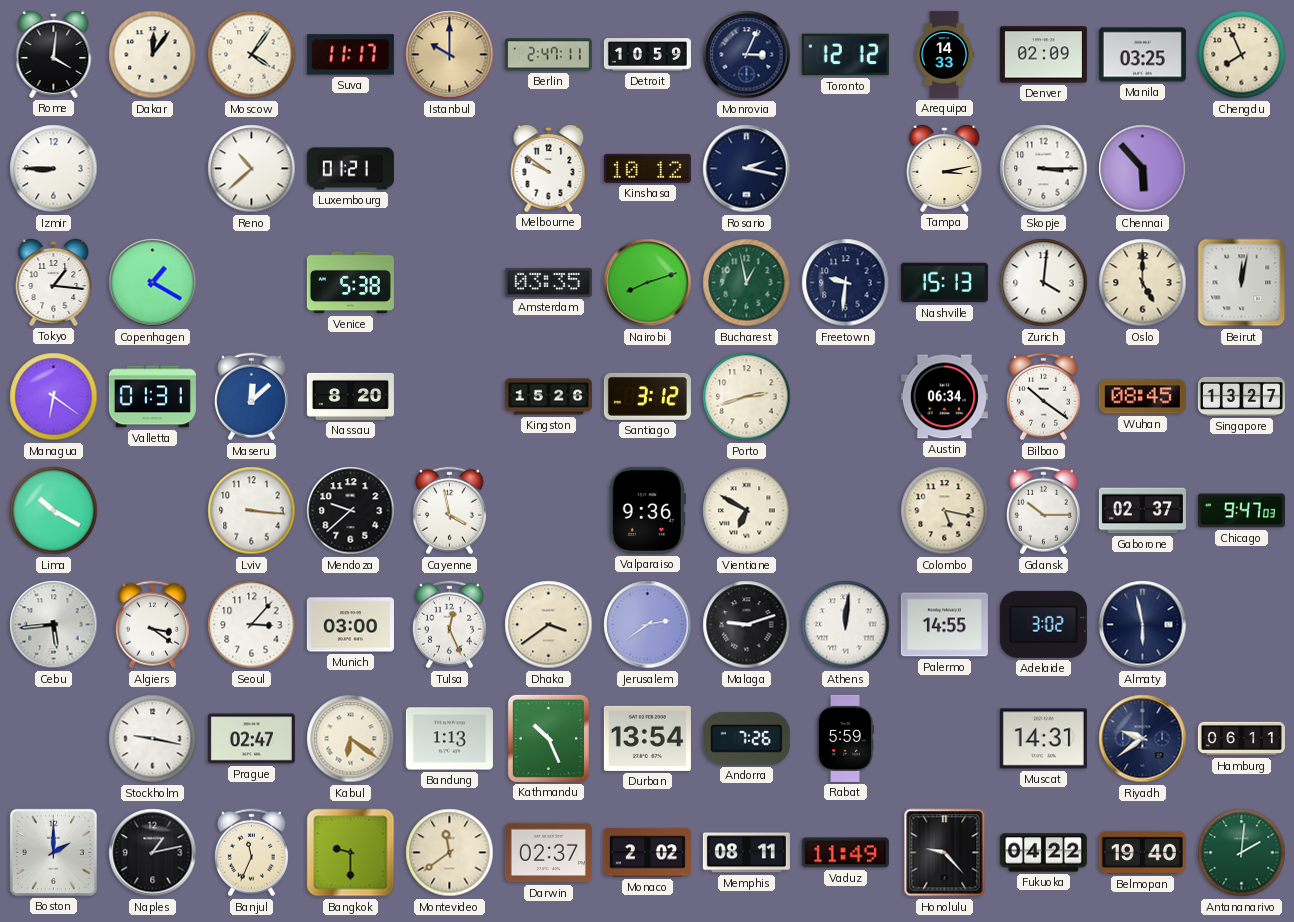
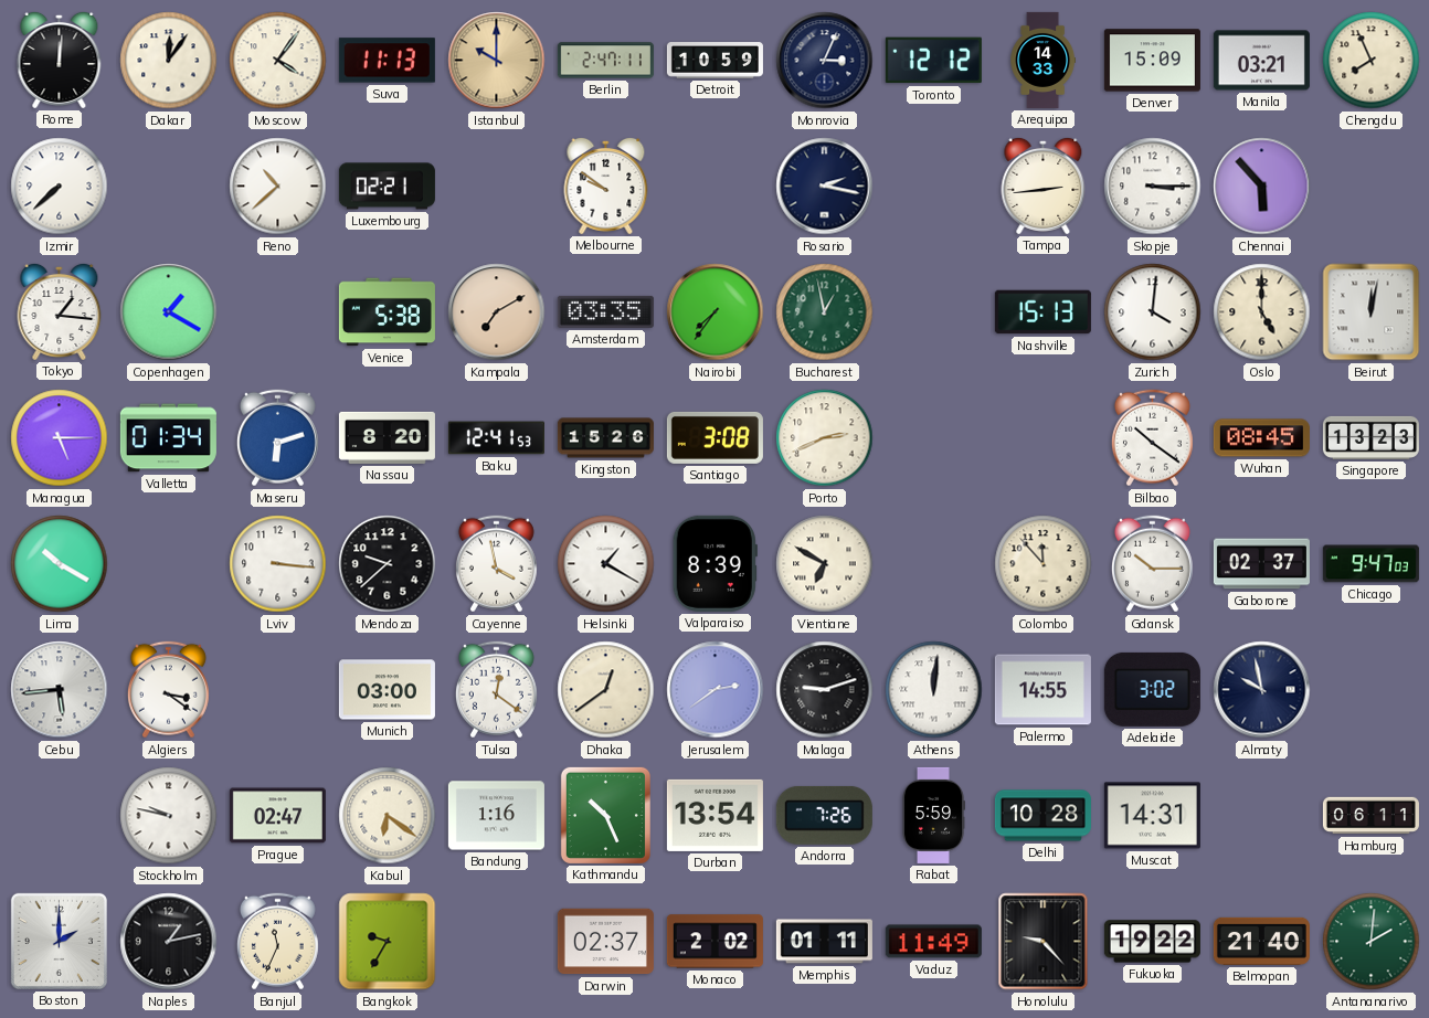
Rome: 4:01 -> 12:01 (60, 60)
Suva: 11:17 -> 11:13 (387, 61)
Denver: 02:09 -> 15:09 (1152, 61)
Manila: 03:25 -> 03:21 (1261, 61)
Izmir: 8:45 -> 7:38 (60, 187)
Luxembourg: 01:21 -> 02:21 (387, 187)
Kinshasa: 10:12 -> none (647, 168)
Tampa: 3:13 -> 2:44 (1044, 185)
Kampala: none -> 7:10 (497, 312)
Nairobi: 8:12 -> 7:36 (716, 312)
Freetown: 9:31 -> none (846, 283)
Managua: 6:21 -> 5:15 (60, 438)
Valletta: 01:31 -> 01:34 (168, 438)
Maseru: 12:08 -> 6:12 (277, 438)
Baku: none -> 12:41 (496, 438)
Santiago: 3:12 -> 3:08 (714, 437)
Porto: 2:42 -> 2:41 (825, 438)
Austin: 06:34 -> none (944, 397)
Singapore: 13:27 -> 13:23 (1370, 437)
Helsinki: none -> 1:20 (606, 564)
Valparaiso: 9:36 -> 8:39 (714, 563)
Colombo: 5:17 -> 11:53 (1044, 564)
Seoul: 3:07 -> none (252, 625)
Tulsa: 12:26 -> 12:21 (496, 690)
Dhaka: 3:39 -> 12:39 (606, 690)
Almaty: 5:58 -> 9:58 (1262, 690)
Stockholm: 9:17 -> 9:47 (169, 816)
Bandung: 1:13 -> 1:16 (496, 816)
Delhi: none -> 10:28 (1042, 816)
Riyadh: 9:39 -> none (1143, 739)
Bangkok: 9:30 -> 9:35 (388, 942)
Montevideo: 11:39 -> none (450, 853)
Memphis: 08:11 -> 01:11 (824, 942)
Fukuoka: 04:22 -> 19:22 (1152, 942)
Belmopan: 19:40 -> 21:40 (1261, 941)
